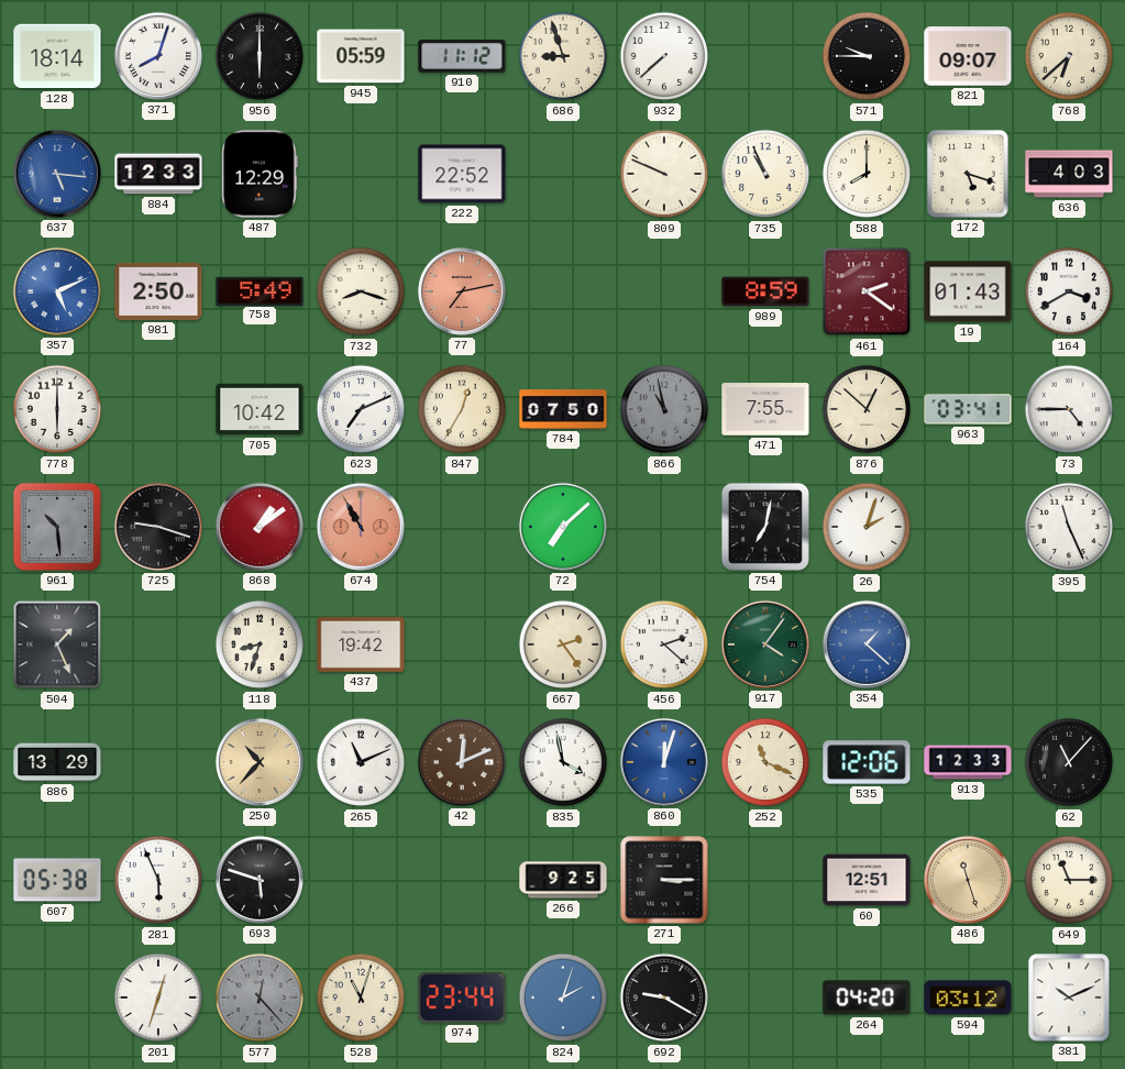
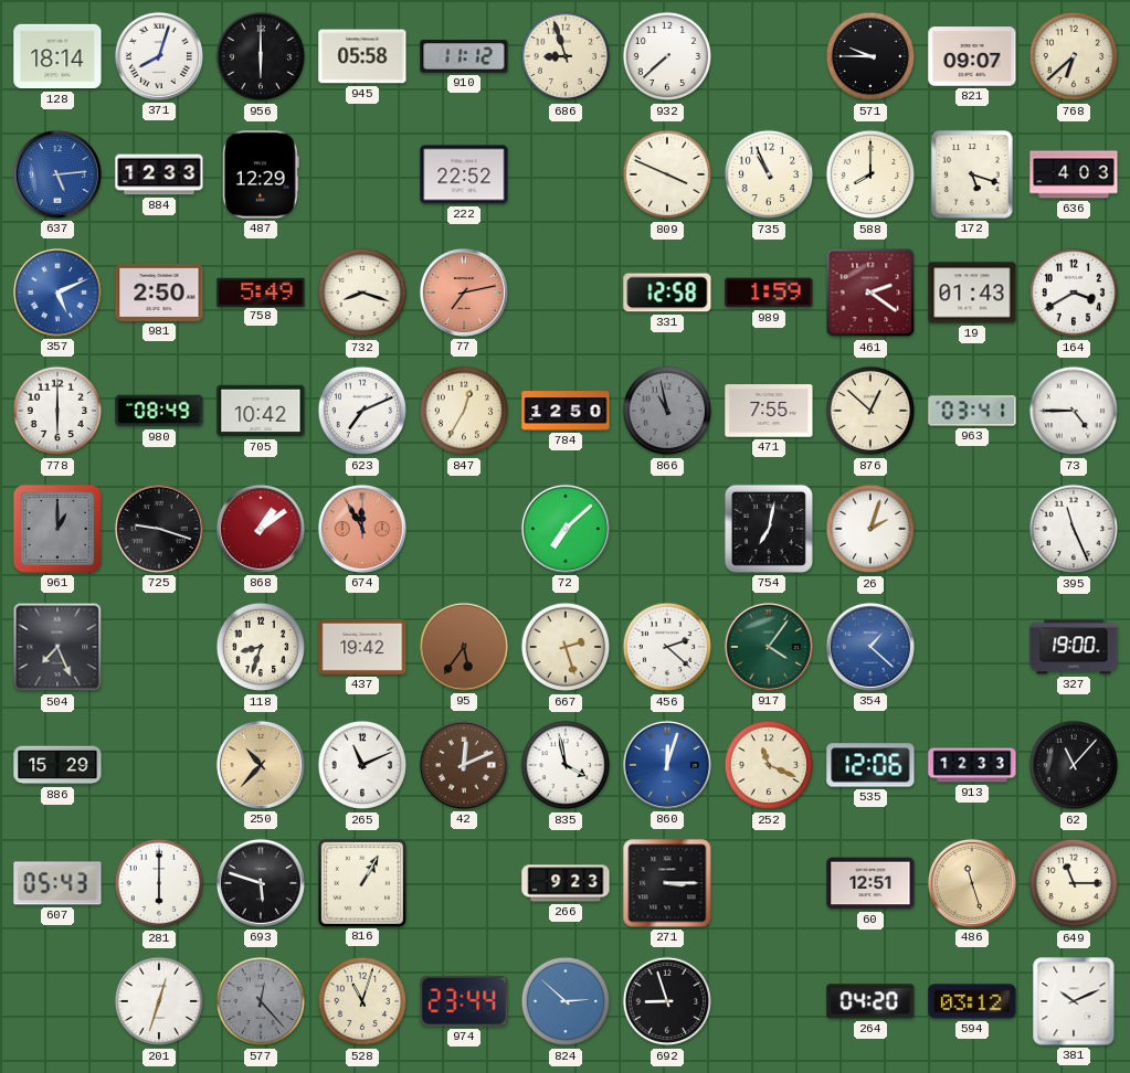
945: 05:59 -> 05:58 (362, 56)
637: 5:16 -> 5:14 (57, 174)
809: 9:49 -> 3:49 (667, 174)
331: none -> 12:58 (667, 293)
989: 8:59 -> 1:59 (769, 293)
980: none -> 08:49 (159, 411)
784: 07:50 -> 12:50 (566, 411)
961: 10:29 -> 1:00 (57, 529)
674: 10:55 -> 11:55 (362, 529)
504: 1:26 -> 7:26 (57, 647)
95: none -> 5:36 (464, 647)
667: 2:24 -> 2:27 (566, 647)
327: none -> 19:00 (1074, 647)
886: 13:29 -> 15:29 (57, 765)
607: 05:38 -> 05:43 (57, 883)
281: 5:56 -> 6:00 (159, 883)
816: none -> 1:05 (361, 882)
266: 9:25 -> 9:23 (566, 883)
824: 2:03 -> 2:52 (566, 1001)
692: 9:20 -> 8:57 (667, 1001)
